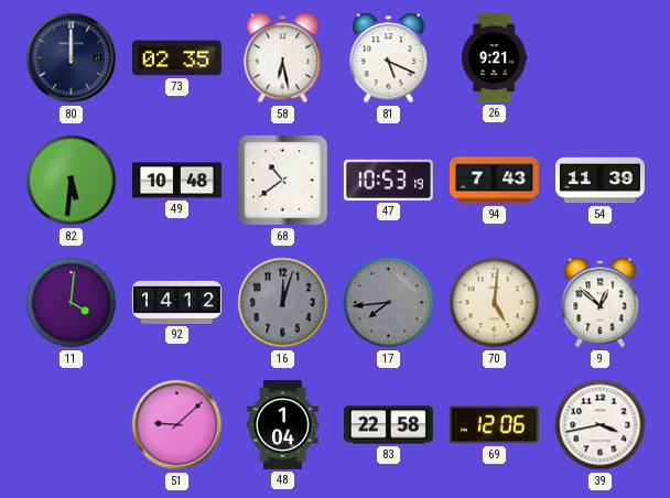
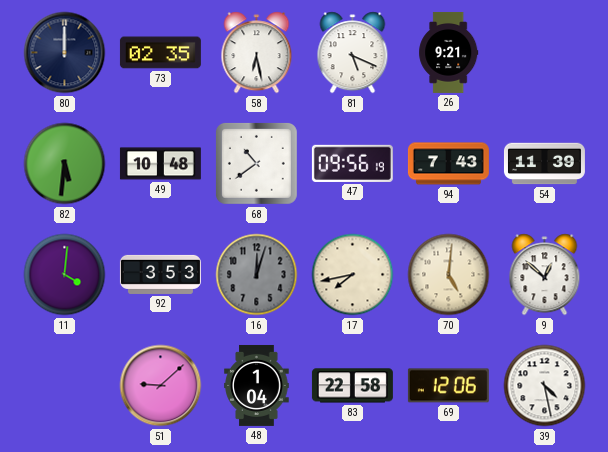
47: 10:53 -> 09:56 (352, 163)
92: 14:12 -> 3:53 (160, 274)
17: 7:44 -> 7:43 (353, 275)
17 dial: grey -> cream (353, 275)
39: 3:43 -> 4:28 (545, 386)
